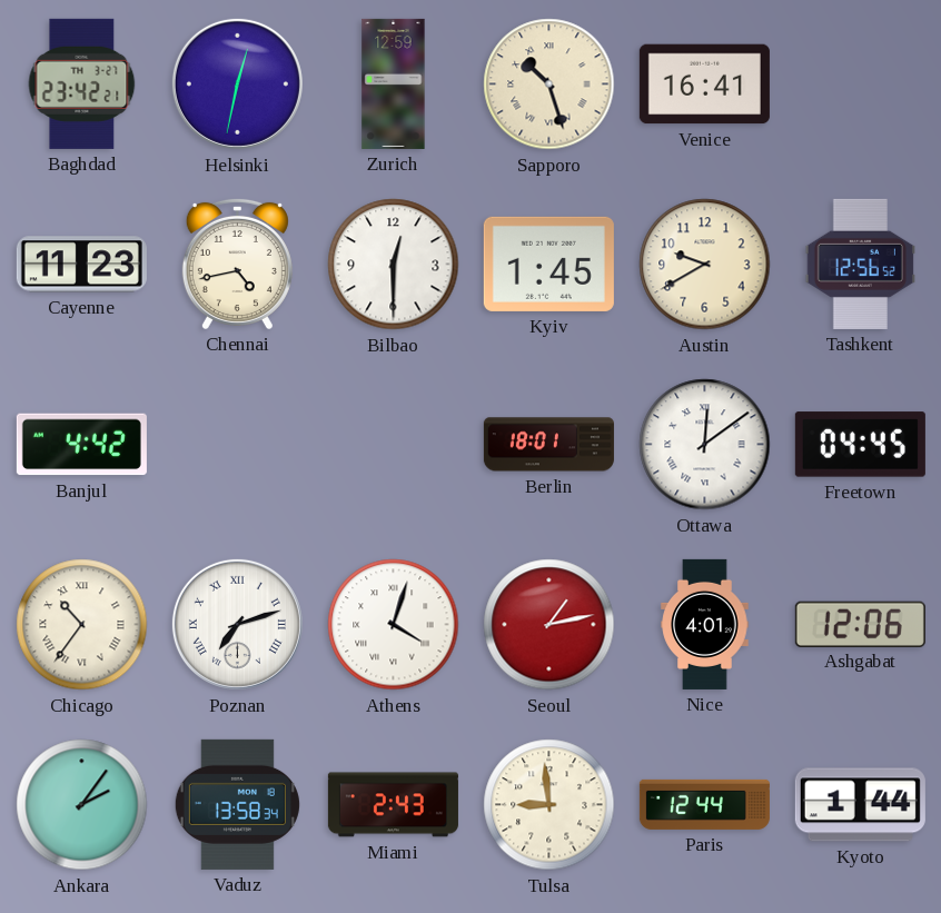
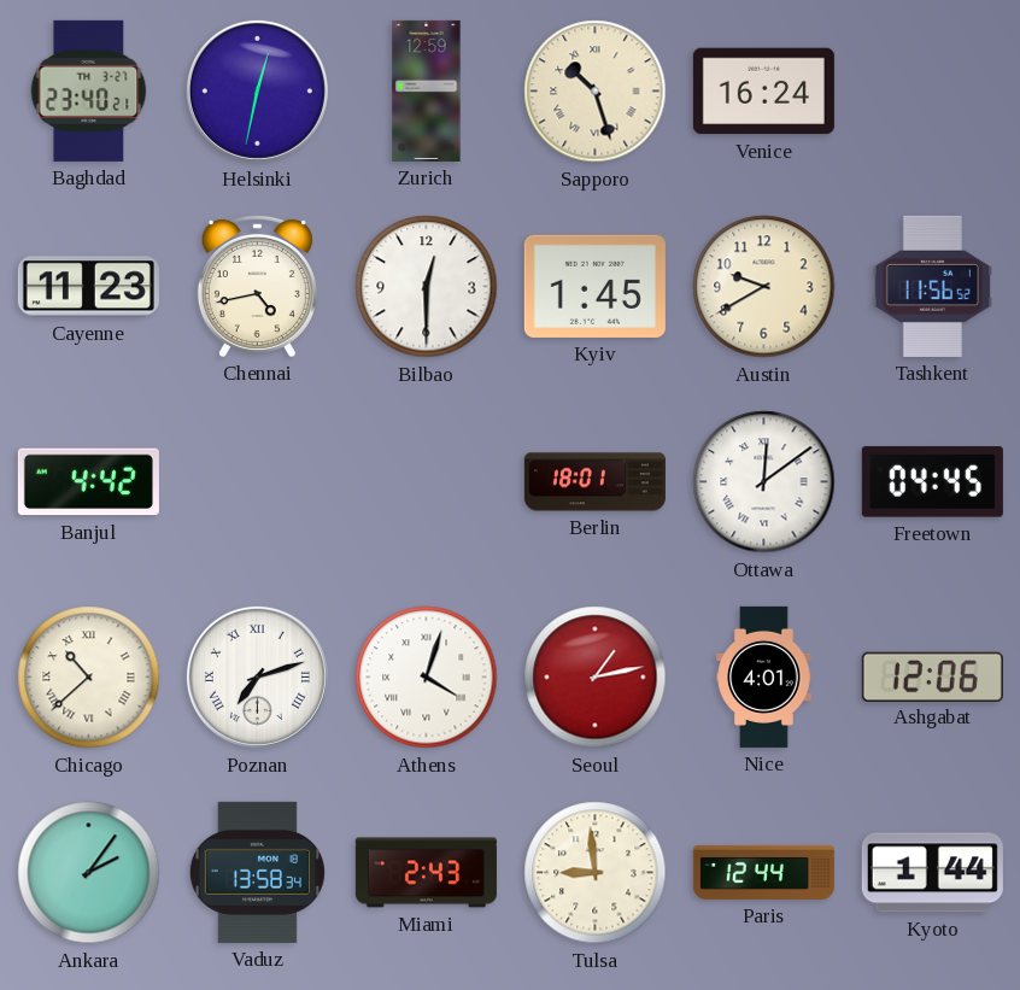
Baghdad: 23:42 -> 23:40 (89, 90)
Venice: 16:41 -> 16:24 (763, 92)
Tashkent: 12:56 -> 11:56 (932, 286)
Chicago: 10:36 -> 10:38 (89, 678)
